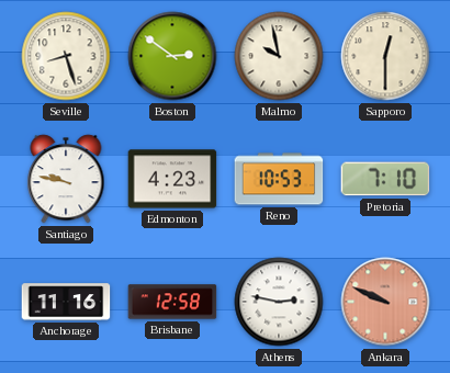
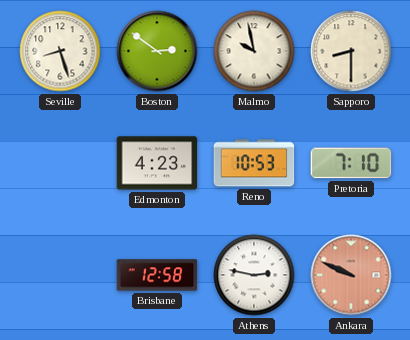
Sapporo: 12:30 -> 8:30 (351, 51)
Santiago: 9:47 -> none (66, 179)
Anchorage: 11:16 -> none (66, 302)
